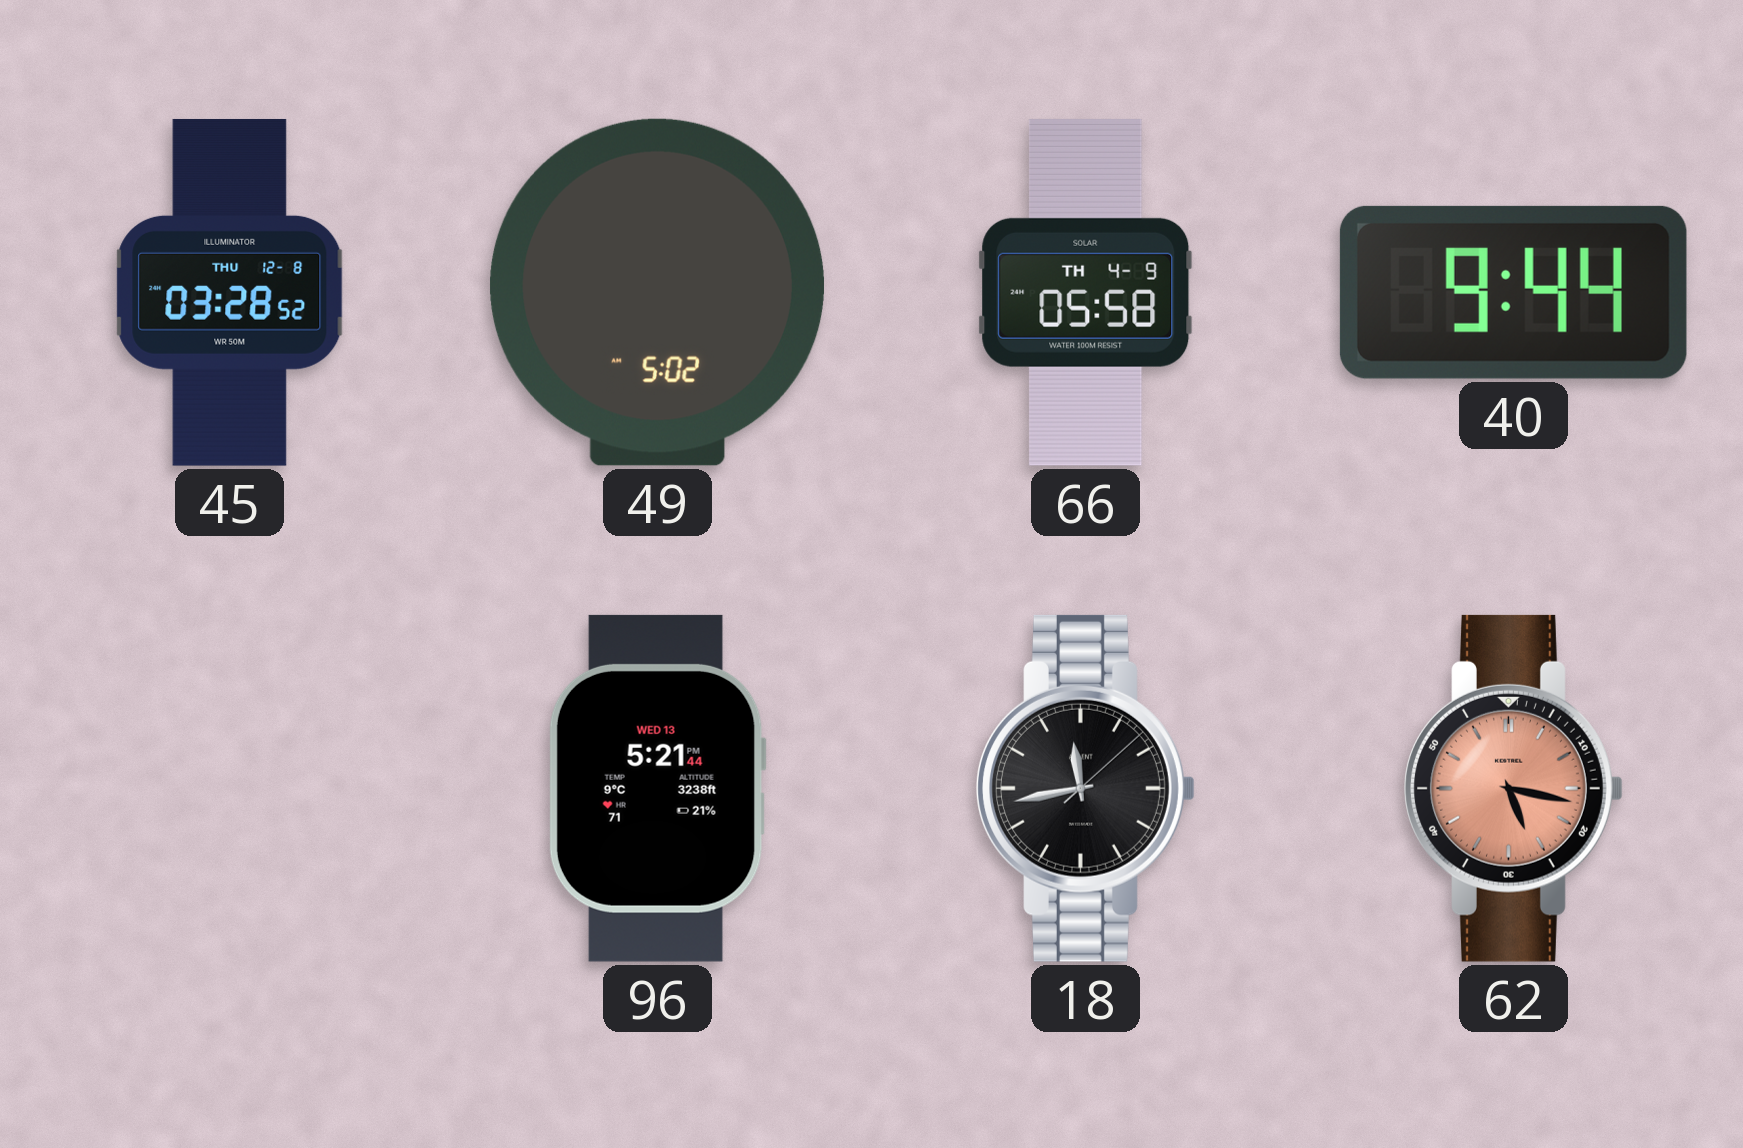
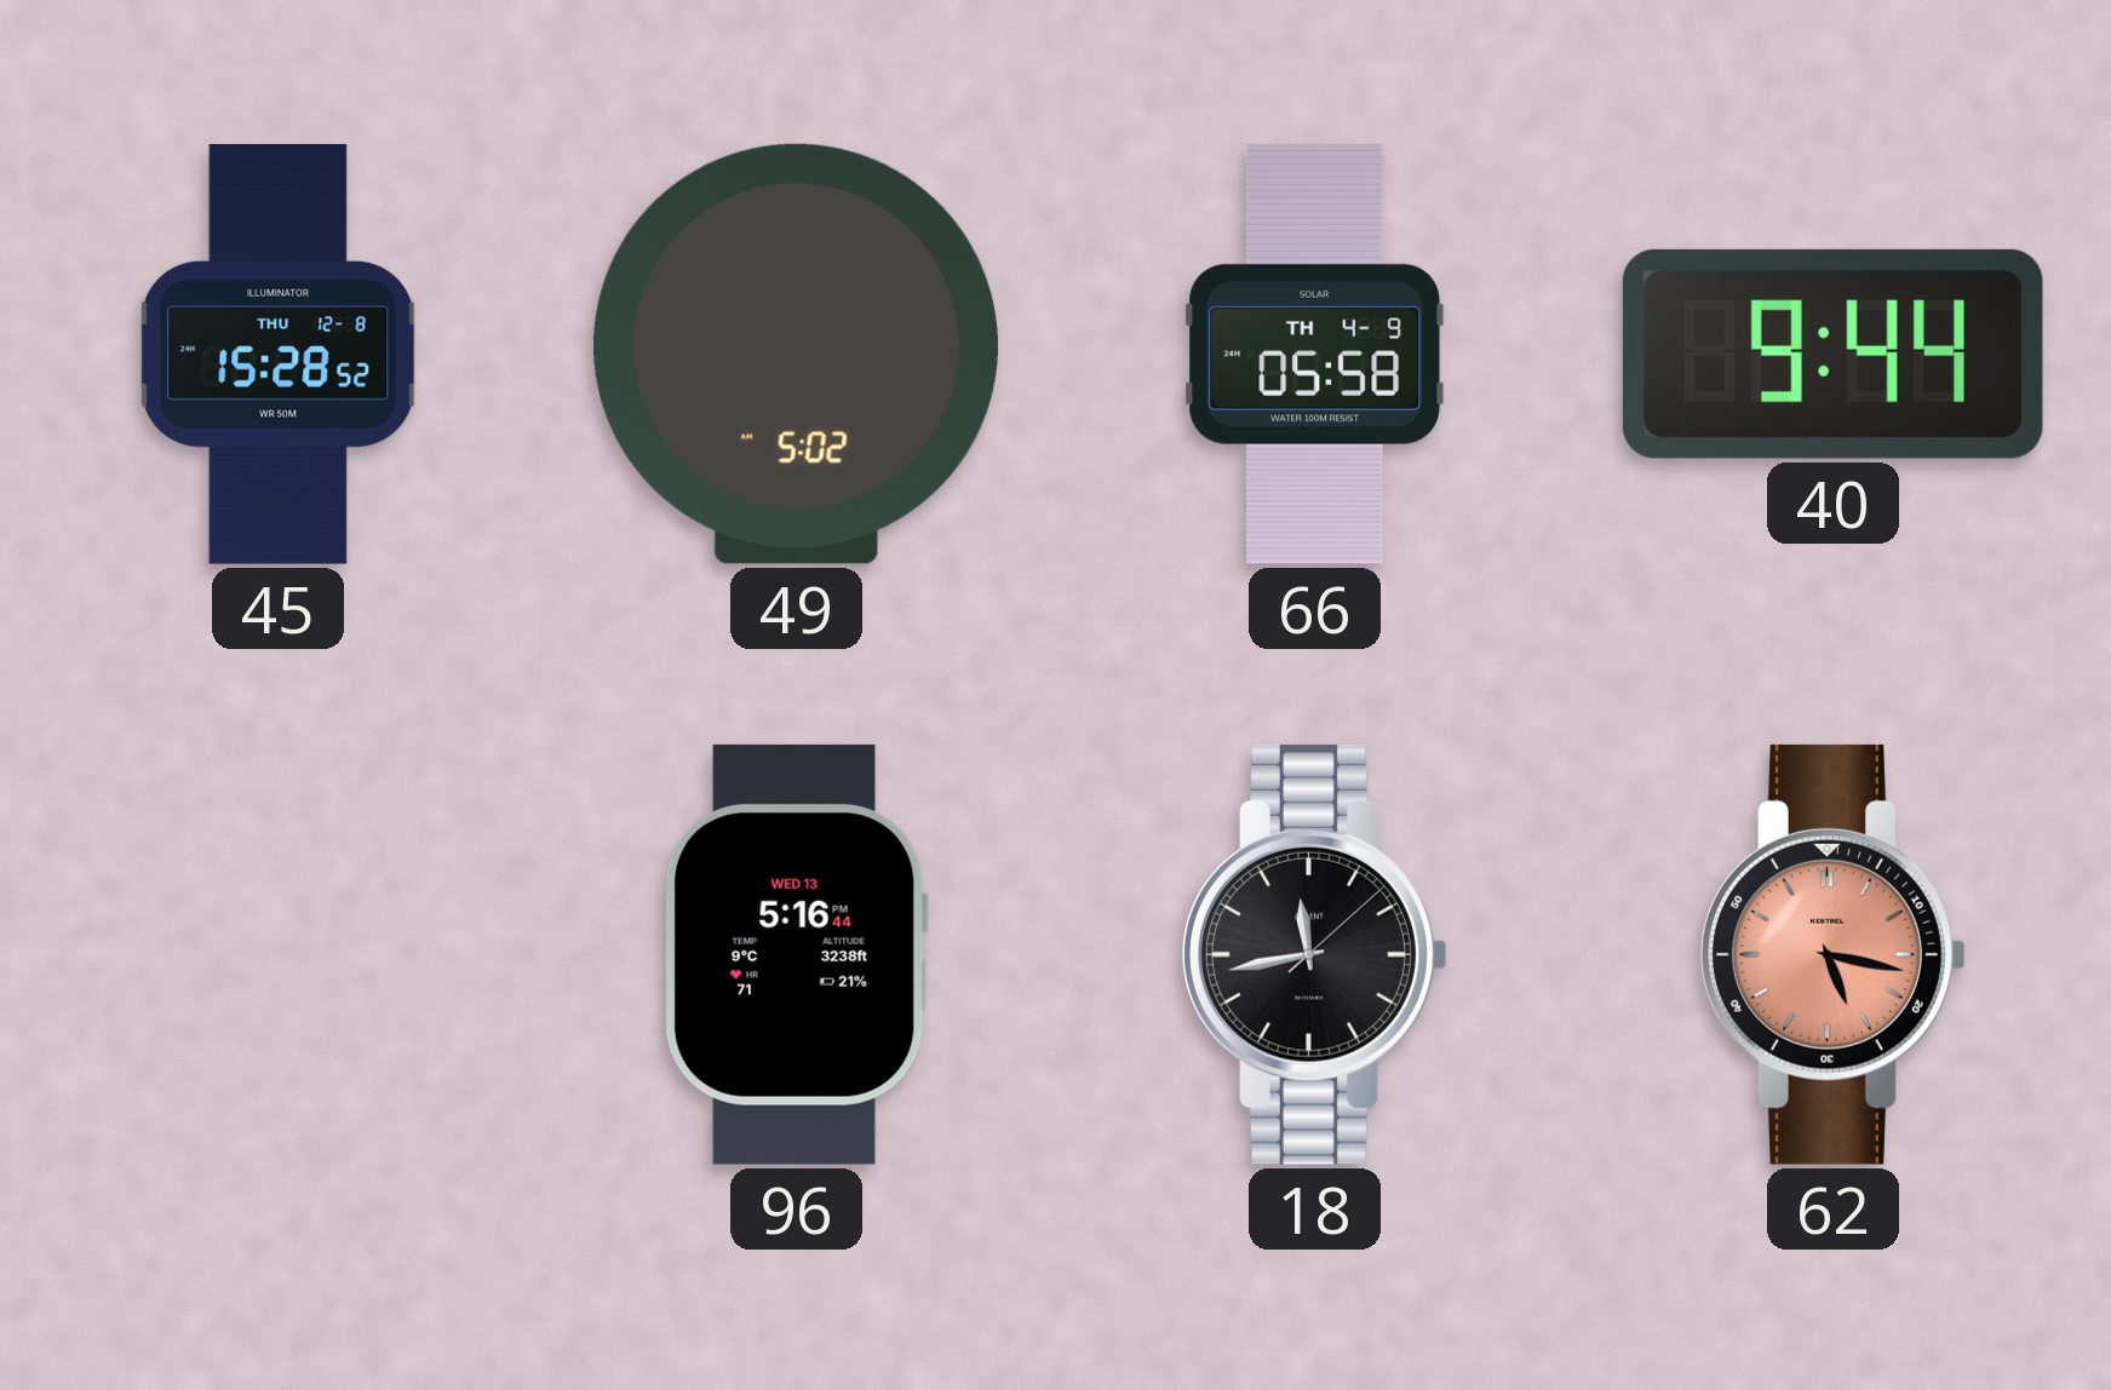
45: 03:28 -> 15:28 (279, 354)
96: 5:21 -> 5:16 (796, 954)
